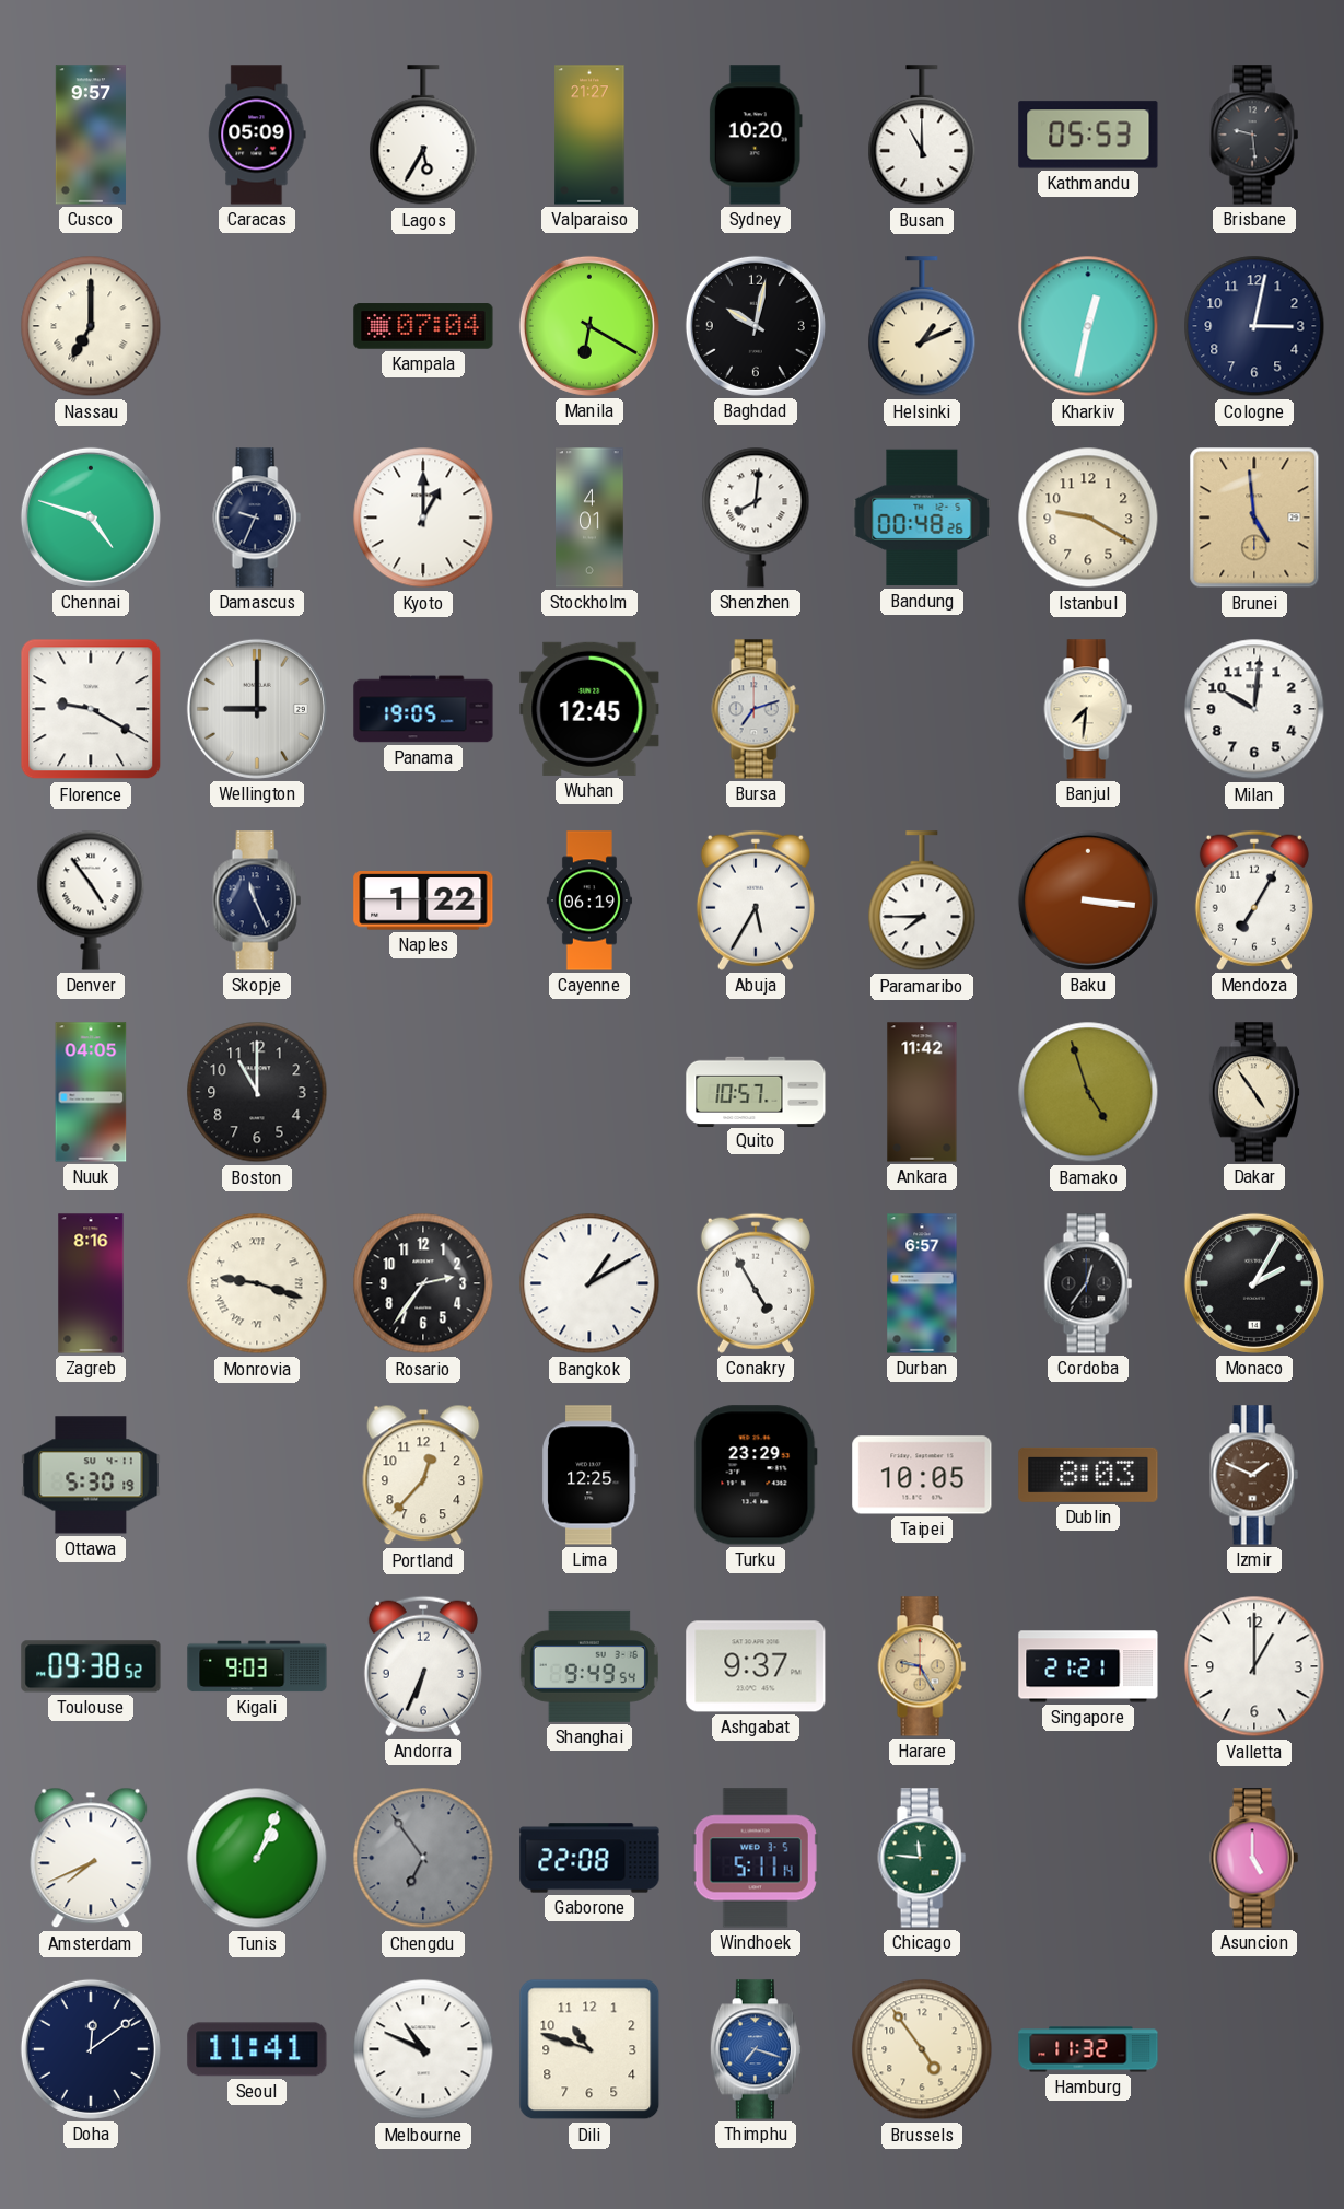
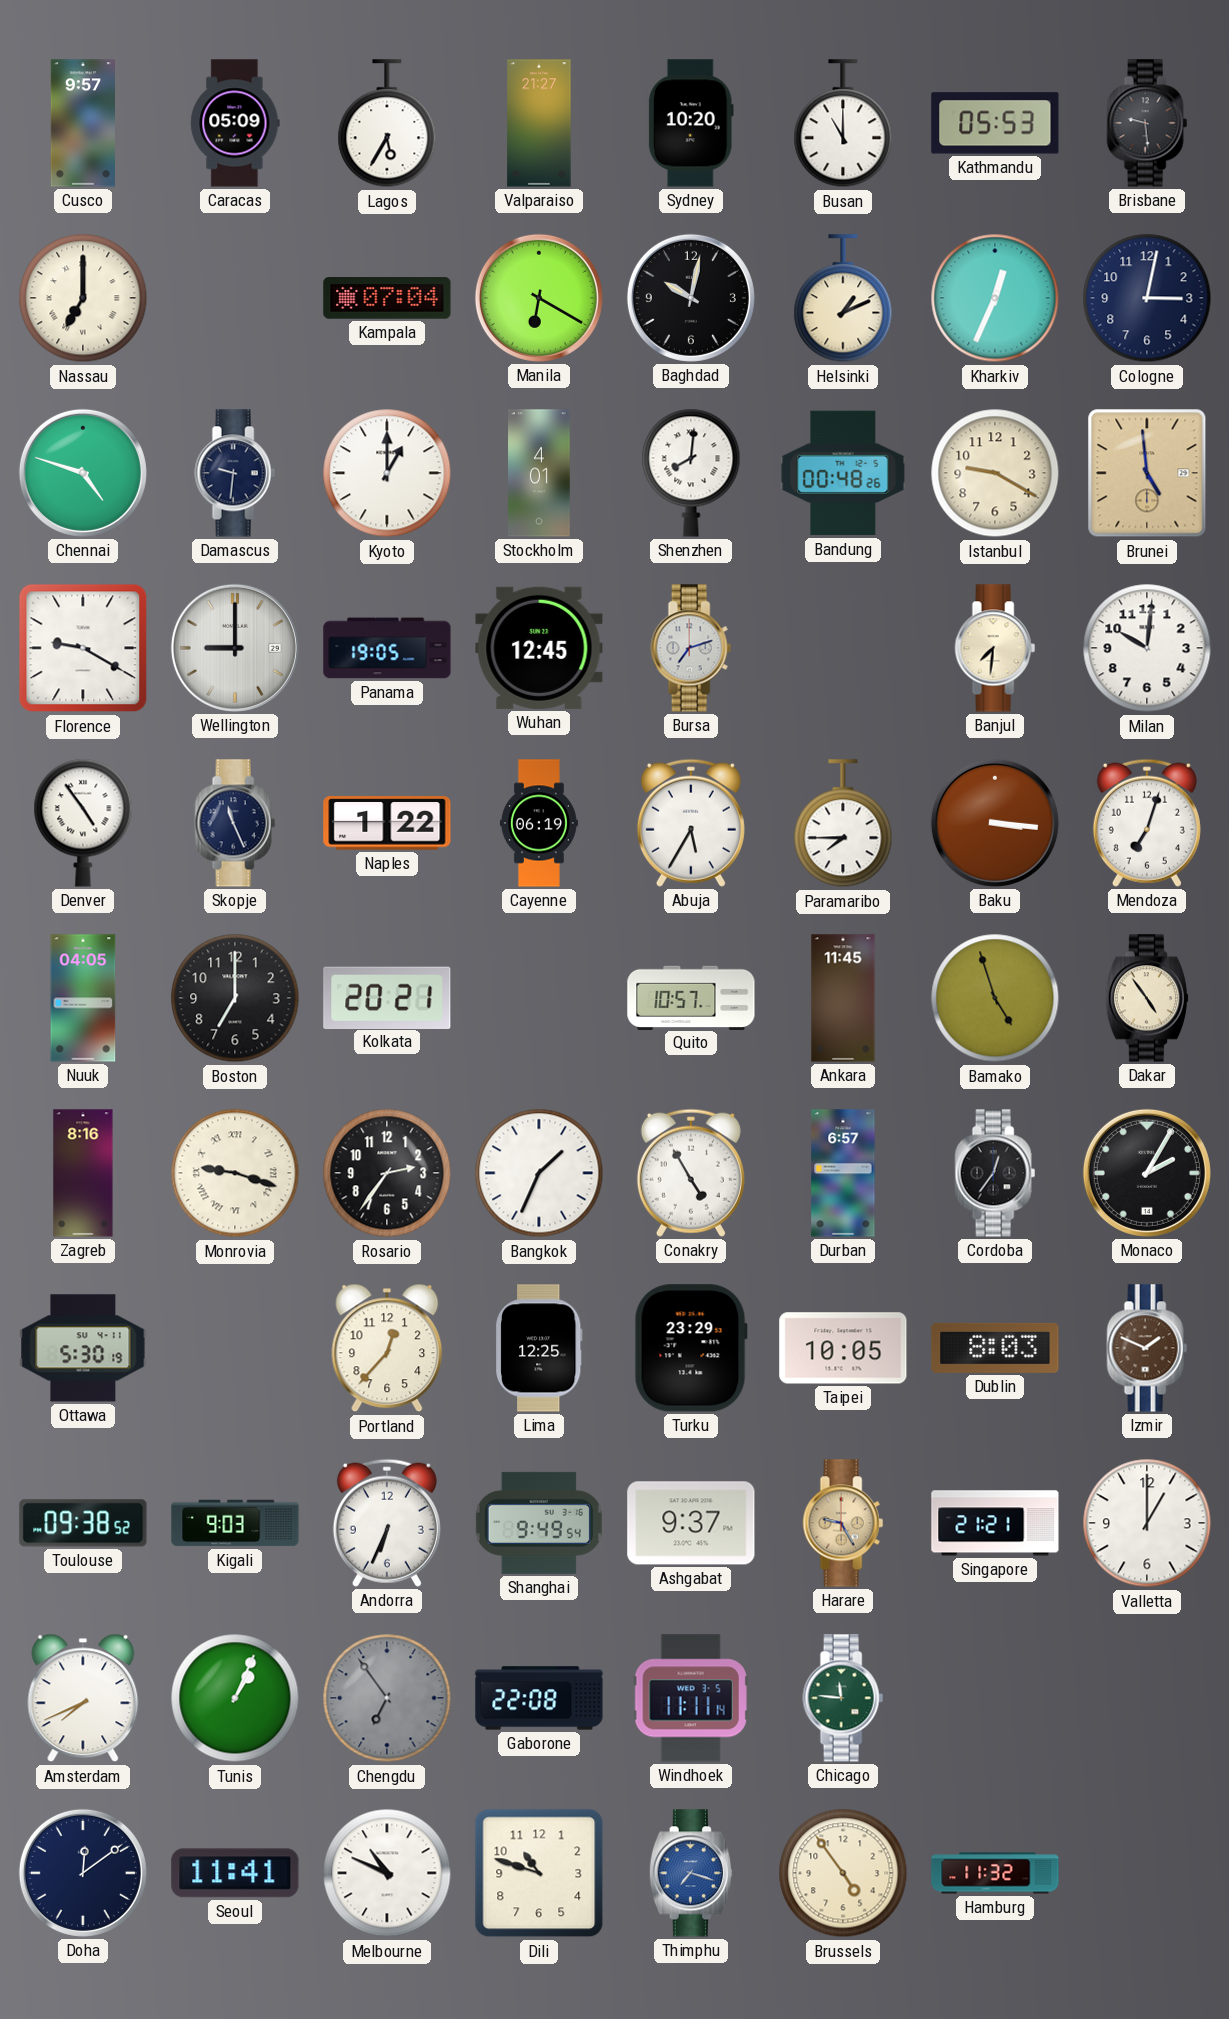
Kharkiv: 12:32 -> 12:34 (995, 298)
Damascus: 9:34 -> 9:31 (235, 473)
Mendoza: 7:05 -> 7:03 (1147, 823)
Boston: 11:00 -> 7:00 (235, 998)
Kolkata: none -> 20:21 (387, 997)
Ankara: 11:42 -> 11:45 (843, 998)
Bangkok: 1:10 -> 1:34 (539, 1173)
Windhoek: 5:11 -> 11:11 (691, 1698)
Asuncion: 5:00 -> none (1254, 1858)
